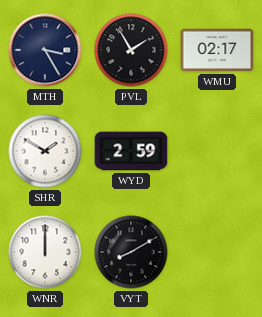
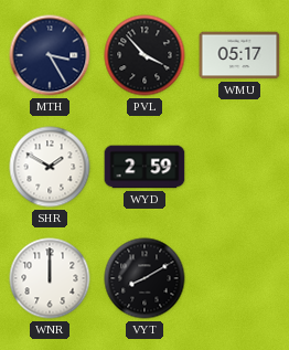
PVL: 1:55 -> 3:53 (144, 55)
WMU: 02:17 -> 05:17 (239, 55)
